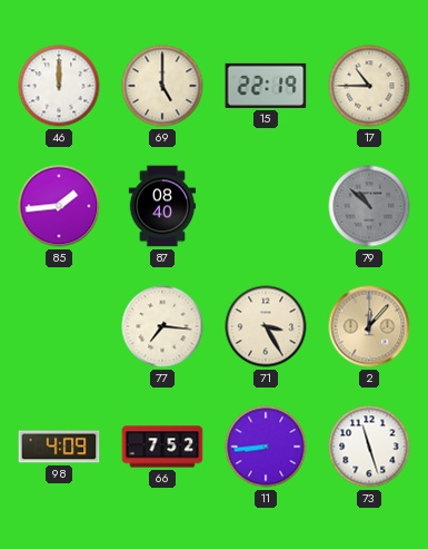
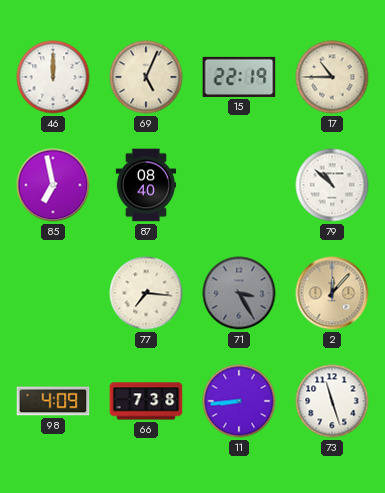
69: 5:00 -> 5:04 (146, 77)
85: 1:44 -> 6:58 (53, 185)
79 dial: grey -> white (332, 185)
71 dial: cream -> grey (239, 293)
66: 7:52 -> 7:38 (146, 401)
